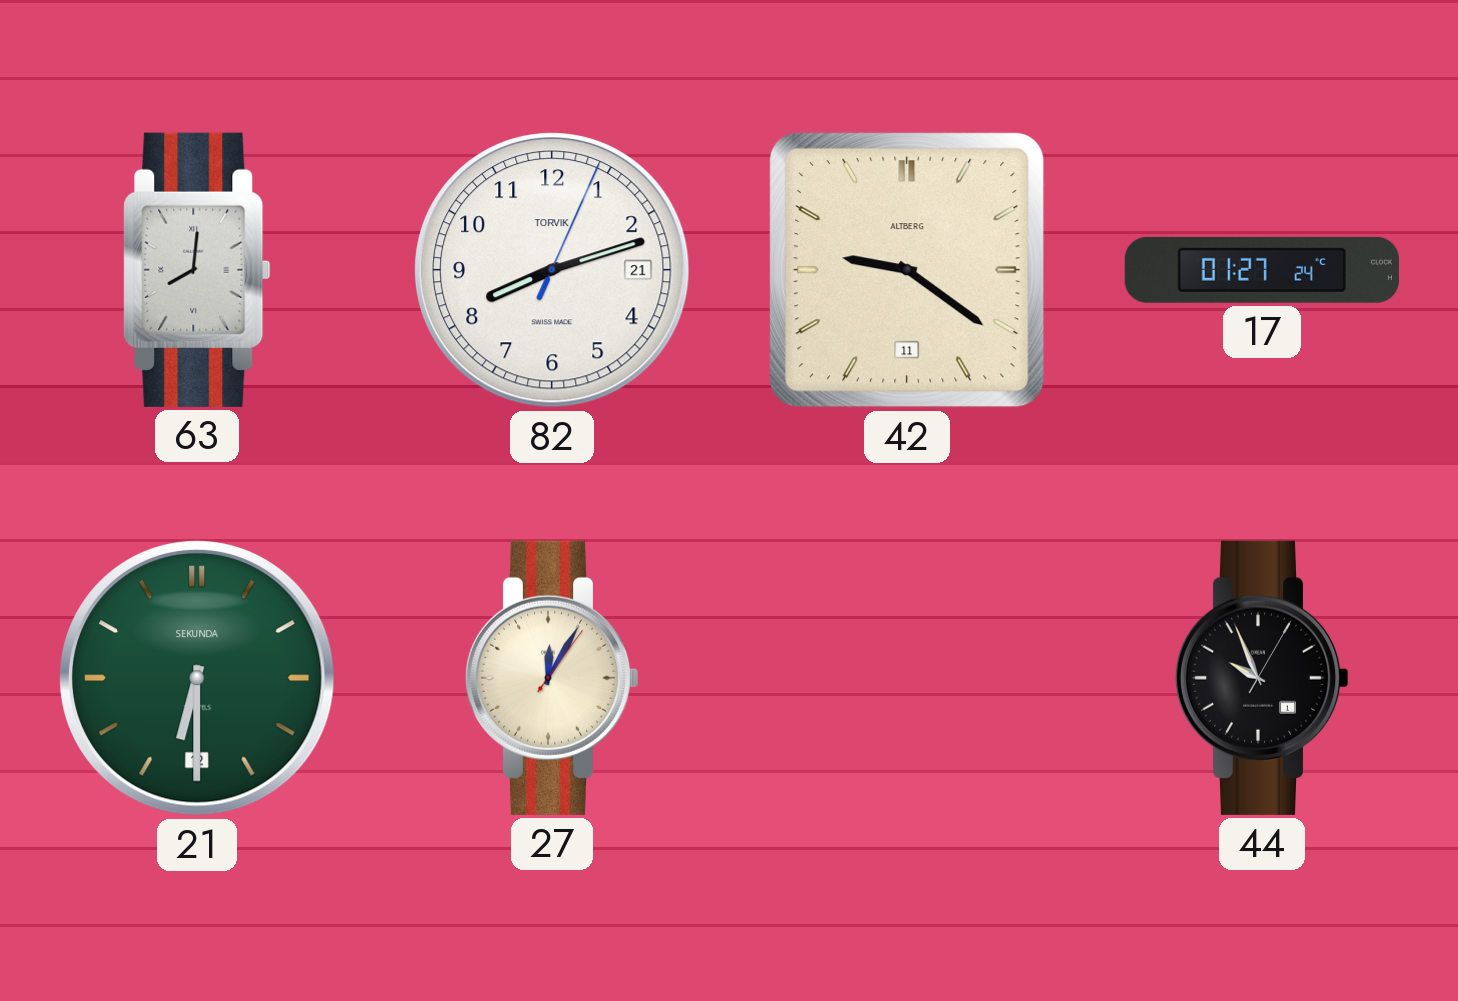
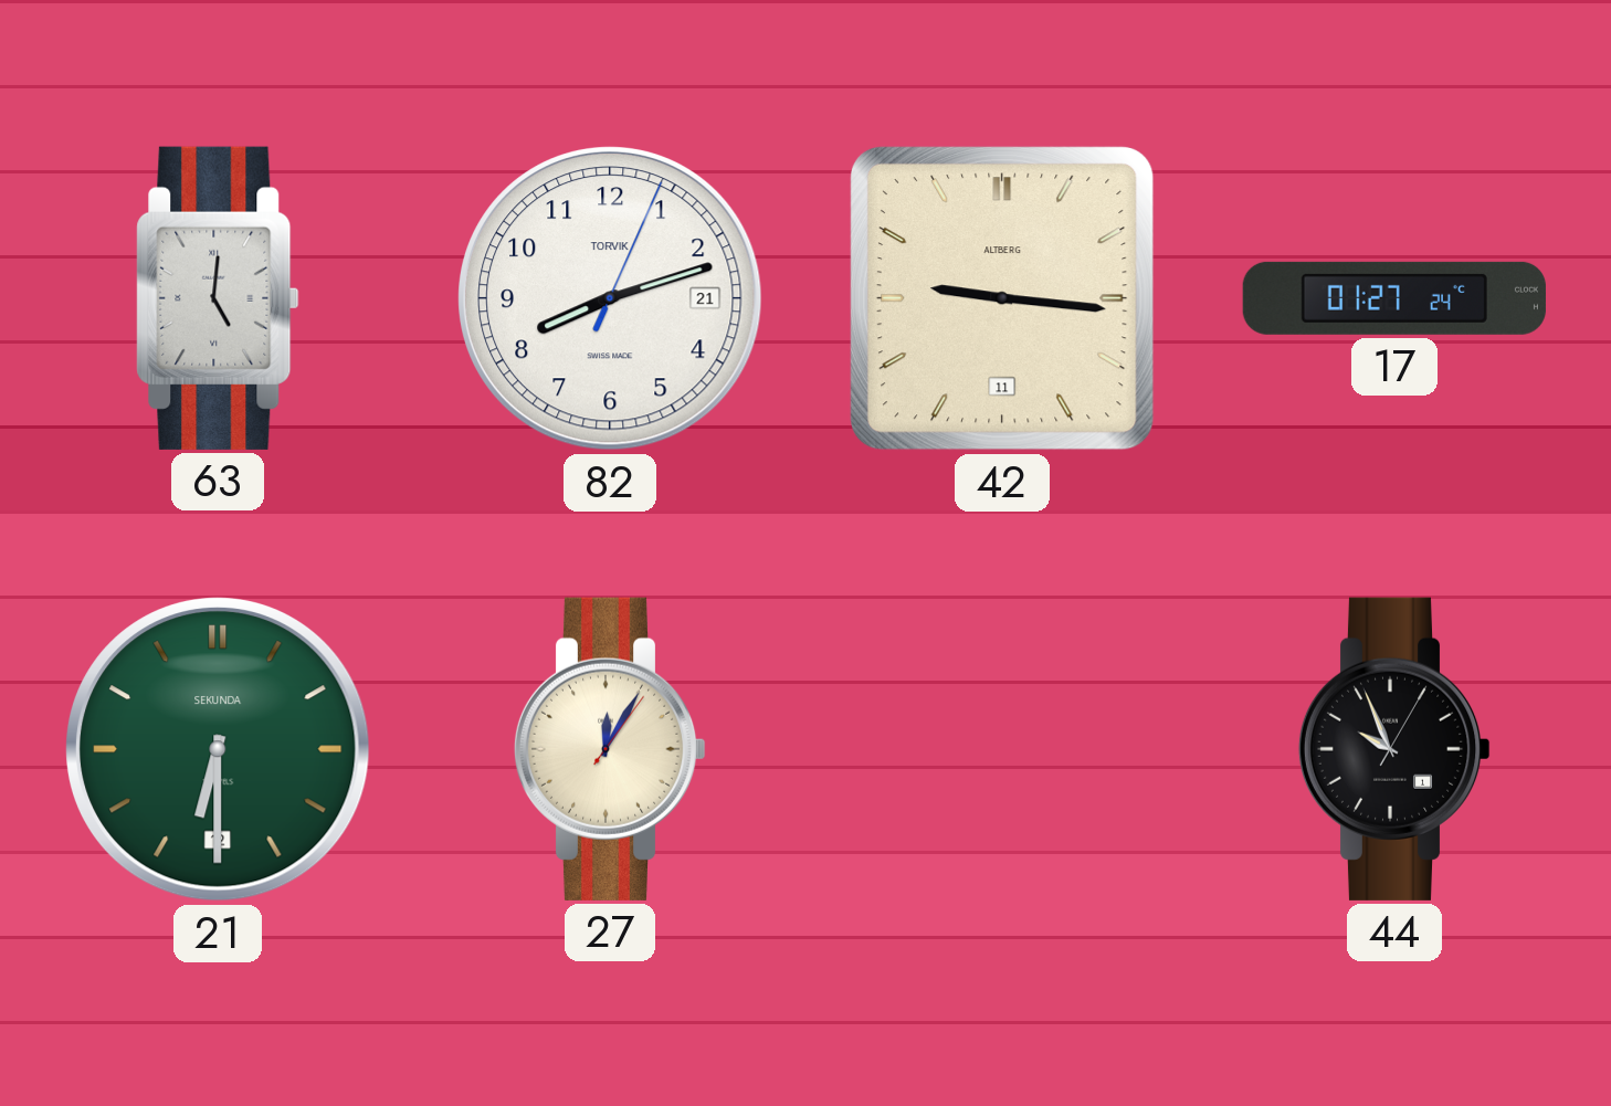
63: 8:01 -> 5:01 (218, 298)
42: 9:21 -> 9:16 (1002, 298)
